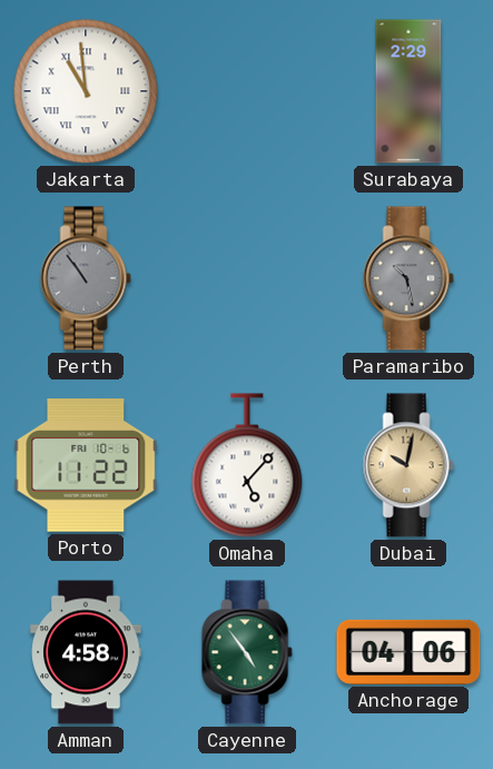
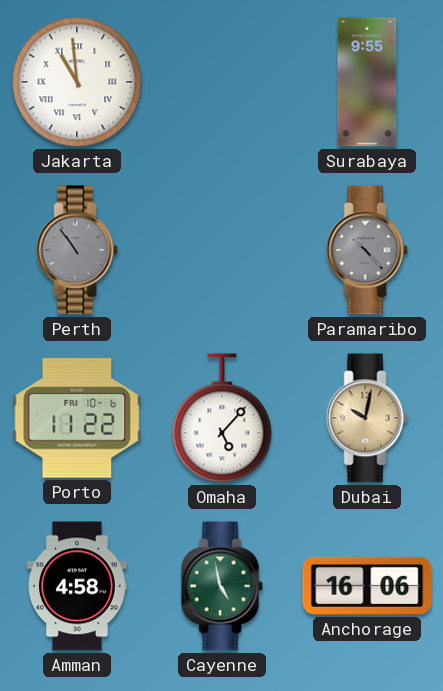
Surabaya: 2:29 -> 9:55 (367, 82)
Paramaribo: 10:28 -> 10:23 (367, 250)
Cayenne: 4:54 -> 4:58 (222, 586)
Anchorage: 04:06 -> 16:06 (367, 586)
